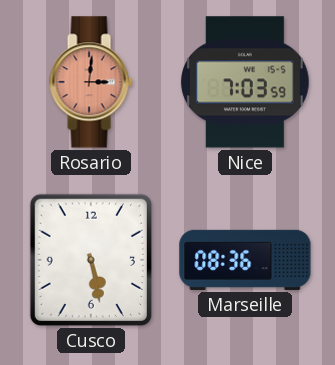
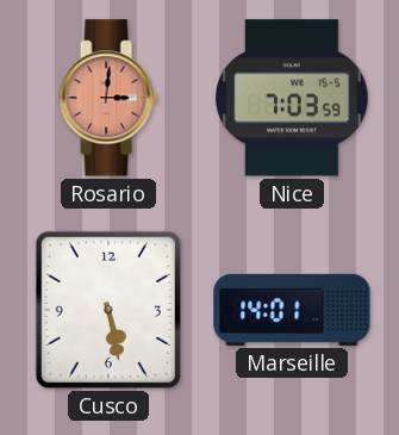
Marseille: 08:36 -> 14:01 (292, 310)
